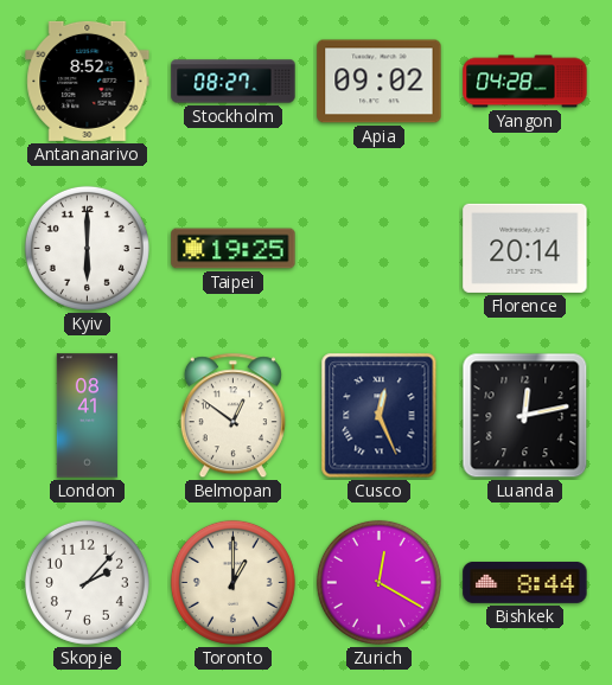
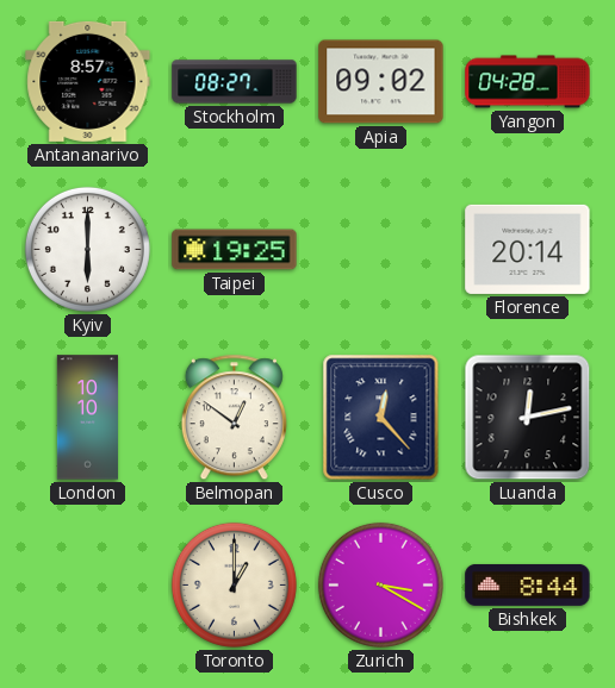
Antananarivo: 8:52 -> 8:57 (88, 81)
London: 08:41 -> 10:10 (87, 418)
Cusco: 12:26 -> 12:23 (381, 418)
Skopje: 2:07 -> none (87, 582)
Zurich: 12:20 -> 3:20 (380, 584)
